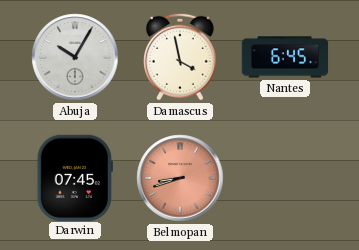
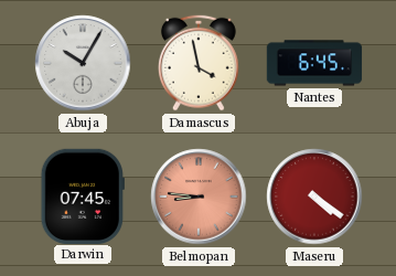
Belmopan: 8:42 -> 8:46 (199, 197)
Maseru: none -> 4:21 (314, 197)
